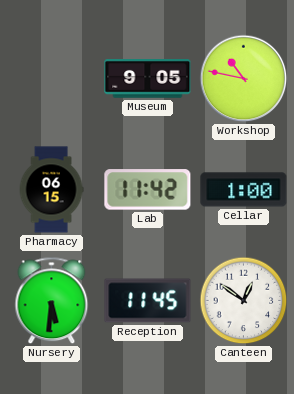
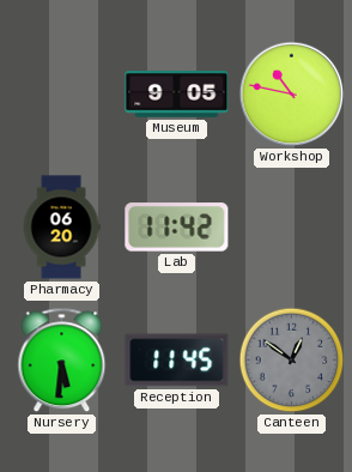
Pharmacy: 06:15 -> 06:20 (61, 228)
Cellar: 1:00 -> none (244, 190)
Canteen dial: white -> grey (292, 361)
